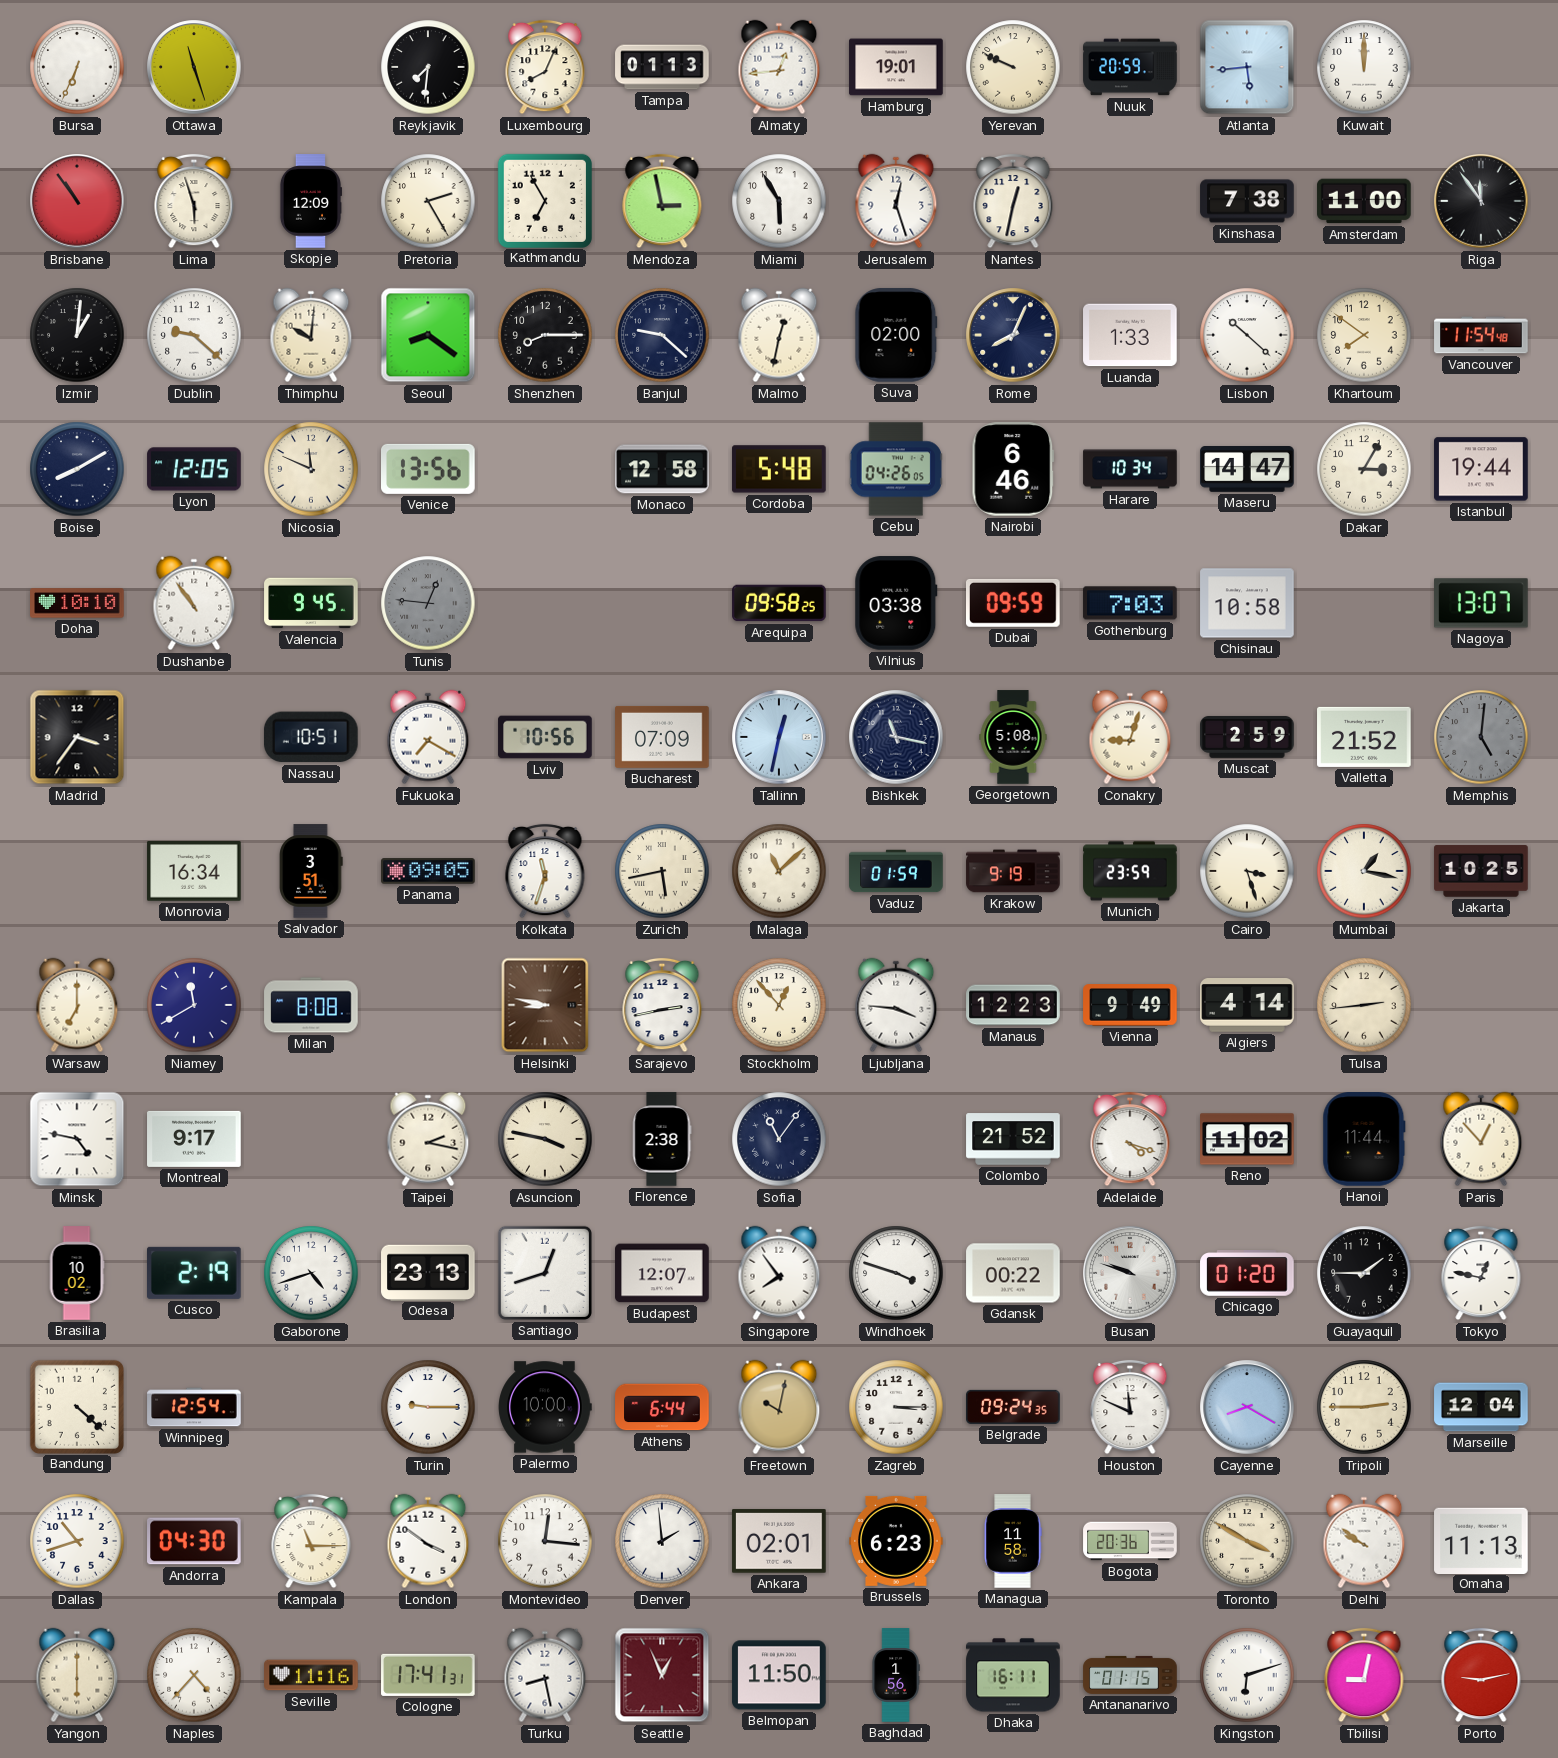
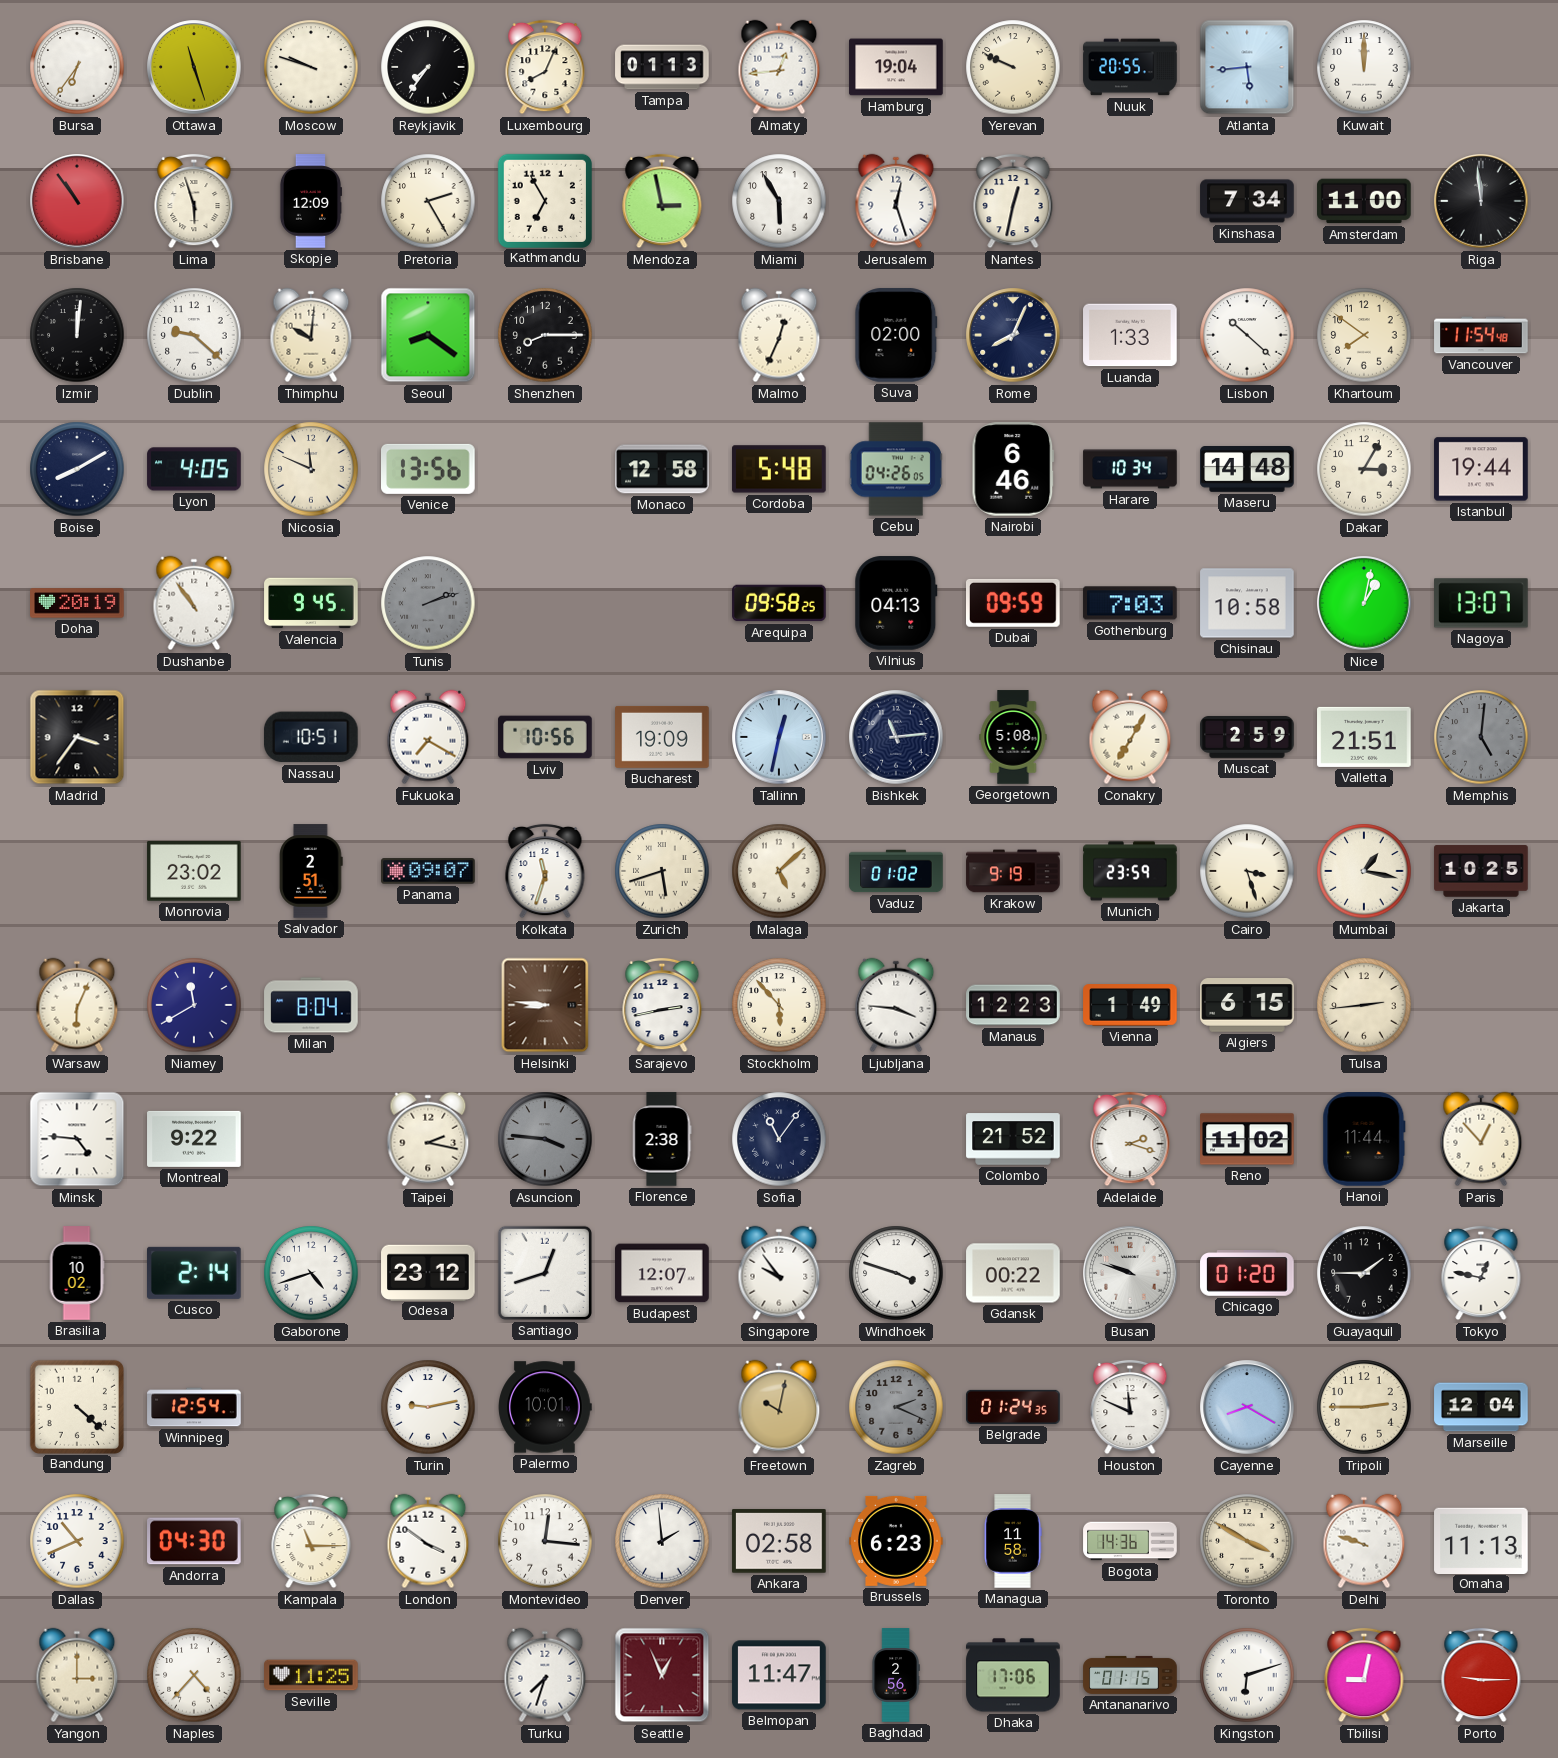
Bursa: 6:34 -> 6:36 (77, 67)
Moscow: none -> 9:48 (311, 67)
Reykjavik: 7:31 -> 7:36 (428, 67)
Hamburg: 19:01 -> 19:04 (896, 67)
Nuuk: 20:59 -> 20:55 (1130, 67)
Kinshasa: 7:38 -> 7:34 (1247, 201)
Riga: 11:54 -> 11:59 (1481, 201)
Izmir: 1:01 -> 12:01 (77, 335)
Banjul: 9:22 -> none (662, 335)
Malmo: 12:32 -> 12:34 (779, 335)
Lyon: 12:05 -> 4:05 (194, 469)
Maseru: 14:47 -> 14:48 (1247, 470)
Doha: 10:10 -> 20:19 (77, 603)
Tunis: 12:46 -> 2:12 (428, 603)
Vilnius: 03:38 -> 04:13 (896, 603)
Nice: none -> 1:02 (1364, 603)
Bucharest: 07:09 -> 19:09 (662, 737)
Bishkek: 11:17 -> 11:14 (896, 737)
Conakry: 9:03 -> 7:05 (1130, 737)
Valletta: 21:52 -> 21:51 (1364, 737)
Monrovia: 16:34 -> 23:02 (194, 872)
Salvador: 3:51 -> 2:51 (311, 871)
Panama: 09:05 -> 09:07 (428, 871)
Zurich: 5:43 -> 5:42 (662, 871)
Malaga: 11:08 -> 5:08 (779, 871)
Vaduz: 01:59 -> 01:02 (896, 871)
Warsaw: 7:00 -> 6:04 (77, 1005)
Milan: 8:08 -> 8:04 (311, 1005)
Helsinki: 8:47 -> 8:46 (545, 1005)
Stockholm: 12:53 -> 5:53 (779, 1005)
Vienna: 9:49 -> 1:49 (1130, 1005)
Algiers: 4:14 -> 6:15 (1247, 1006)
Minsk: 4:47 -> 4:46 (77, 1139)
Montreal: 9:17 -> 9:22 (194, 1139)
Asuncion: 3:47 -> 3:46 (545, 1139)
Asuncion dial: cream -> grey (545, 1139)
Adelaide: 4:18 -> 2:18 (1130, 1139)
Cusco: 2:19 -> 2:14 (195, 1273)
Odesa: 23:13 -> 23:12 (428, 1272)
Singapore: 7:54 -> 9:54 (779, 1273)
Turin: 9:15 -> 9:13 (428, 1407)
Palermo: 10:00 -> 10:01 (545, 1407)
Athens: 6:44 -> none (662, 1407)
Zagreb: 3:15 -> 2:19 (896, 1407)
Zagreb dial: white -> grey (896, 1407)
Belgrade: 09:24 -> 01:24 (1013, 1407)
Dallas: 10:42 -> 10:41 (77, 1541)
Ankara: 02:01 -> 02:58 (779, 1541)
Bogota: 20:36 -> 14:36 (1130, 1541)
Delhi: 9:51 -> 9:48 (1364, 1541)
Yangon: 6:00 -> 3:00 (77, 1675)
Seville: 11:16 -> 11:25 (311, 1675)
Cologne: 17:41 -> none (428, 1675)
Turku: 8:28 -> 7:33 (545, 1675)
Belmopan: 11:50 -> 11:47 (779, 1675)
Baghdad: 1:56 -> 2:56 (896, 1675)
Dhaka: 16:11 -> 17:06 (1013, 1675)
Porto: 9:13 -> 9:15 (1481, 1675)
